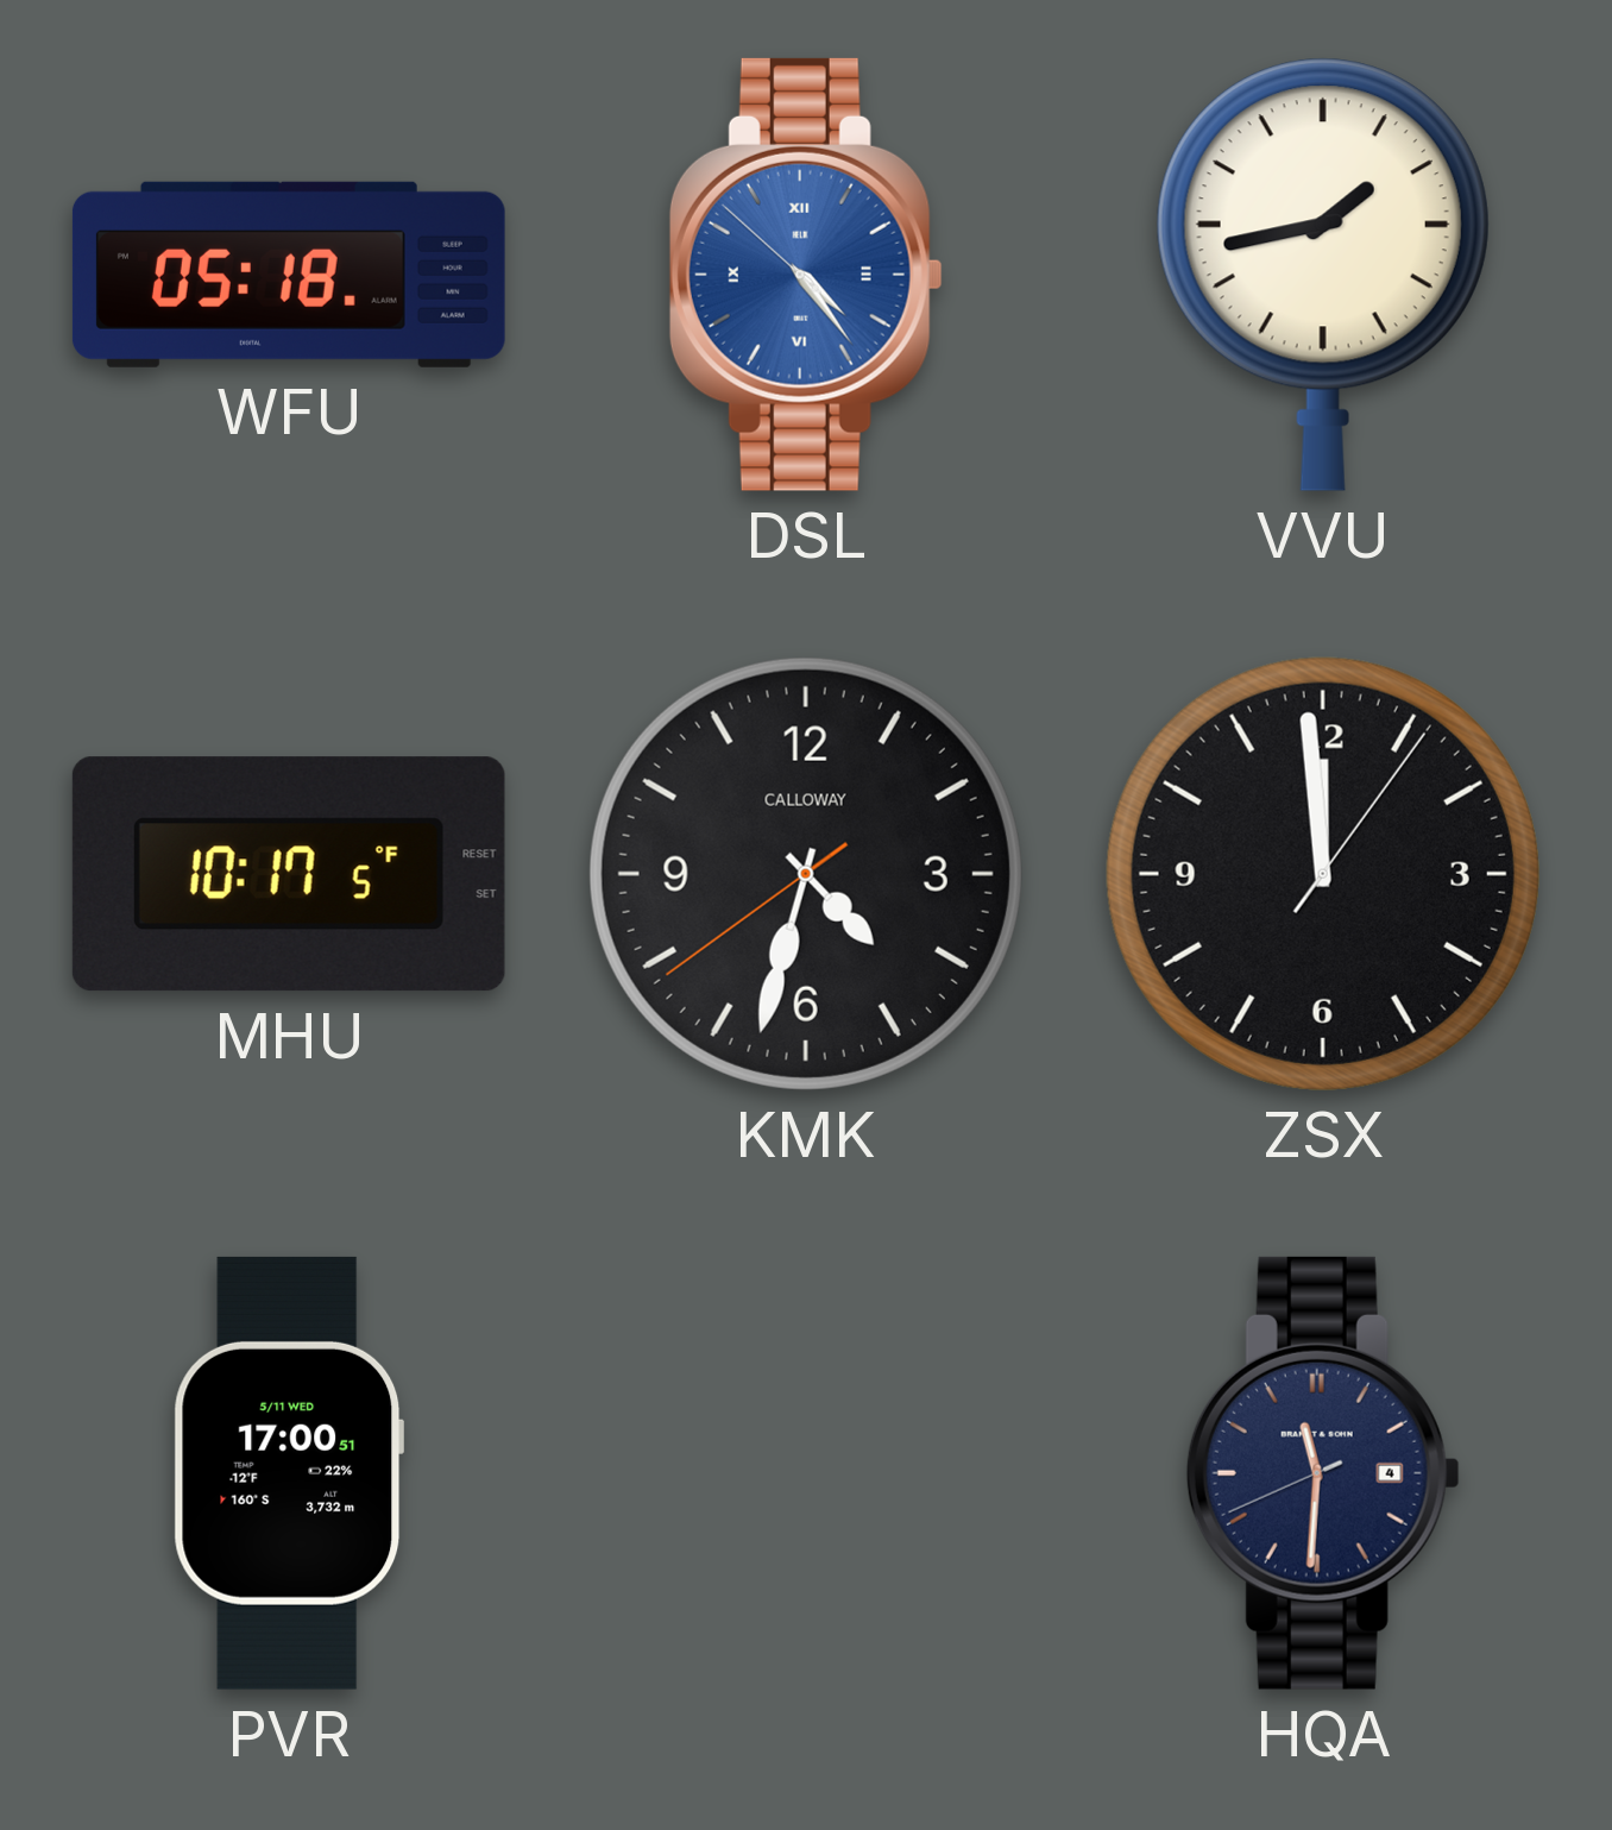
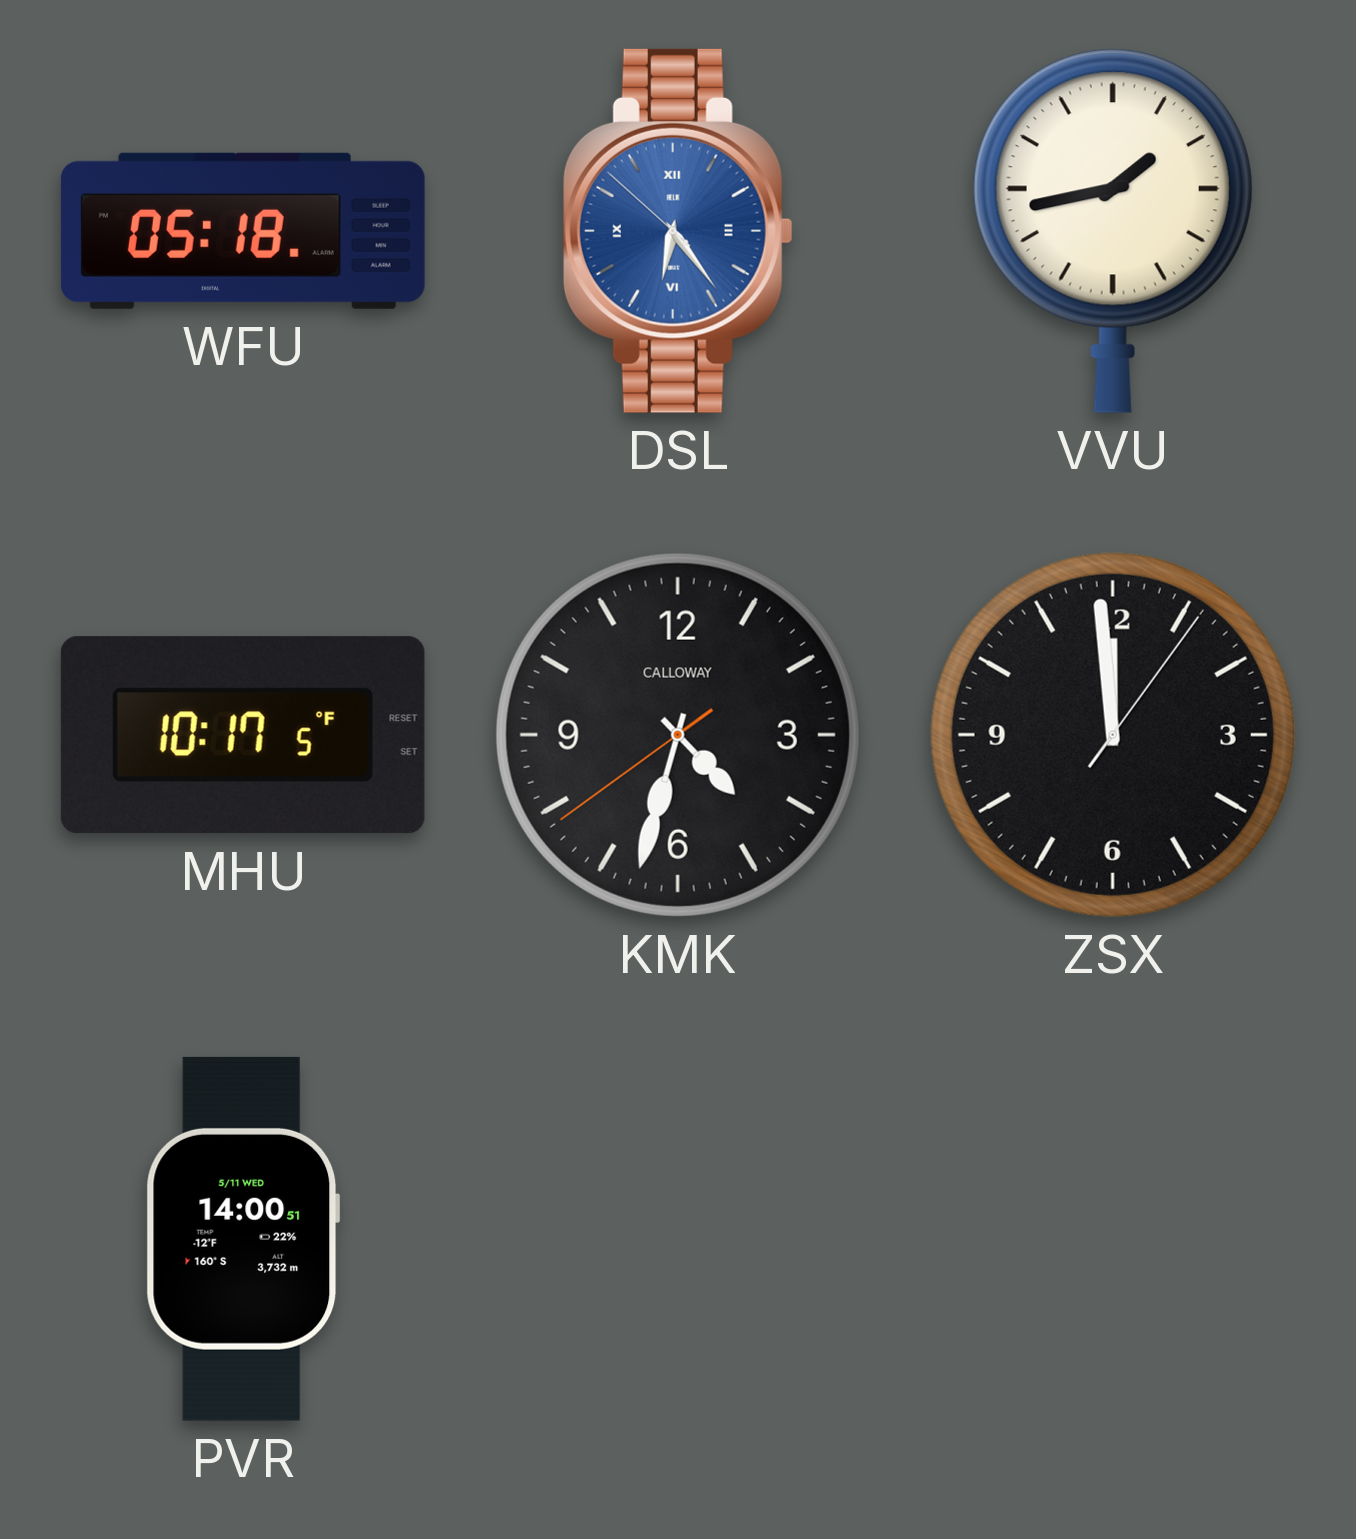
DSL: 4:23 -> 6:23 (678, 231)
PVR: 17:00 -> 14:00 (243, 1239)
HQA: 11:30 -> none (1323, 1473)
